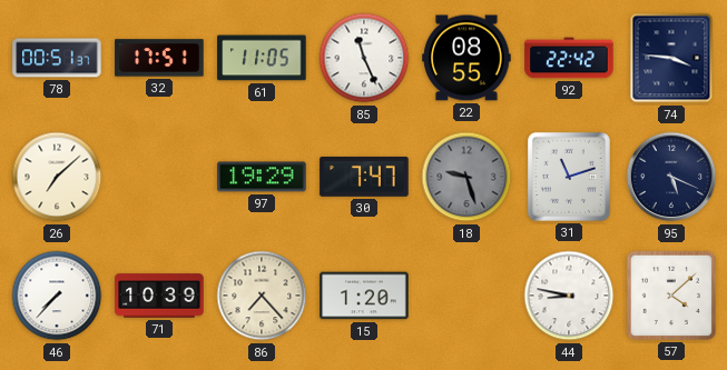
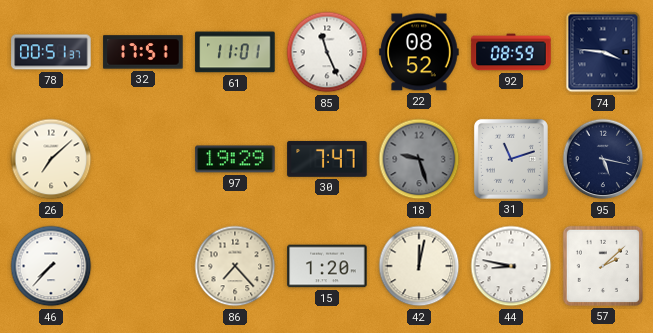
61: 11:05 -> 11:01 (235, 52)
22: 08:55 -> 08:52 (419, 52)
92: 22:42 -> 08:59 (511, 52)
95: 5:19 -> 5:17 (603, 159)
71: 10:39 -> none (159, 296)
42: none -> 12:02 (419, 266)
57: 4:08 -> 2:08 (603, 266)
